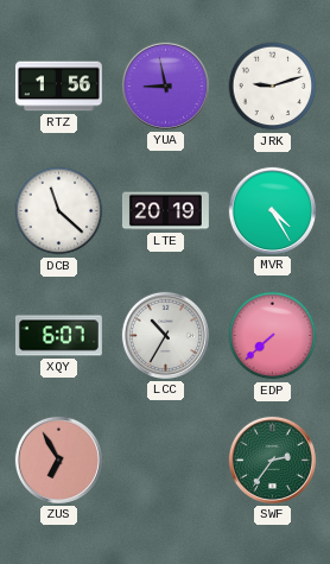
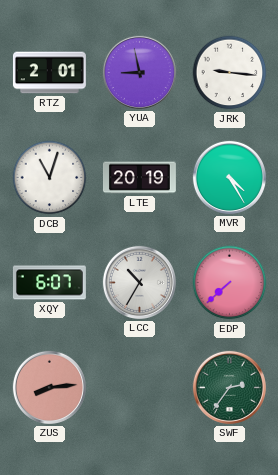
RTZ: 1:56 -> 2:01 (49, 73)
JRK: 9:12 -> 9:16 (230, 73)
DCB: 11:22 -> 11:03 (50, 178)
ZUS: 6:55 -> 8:14 (49, 387)
